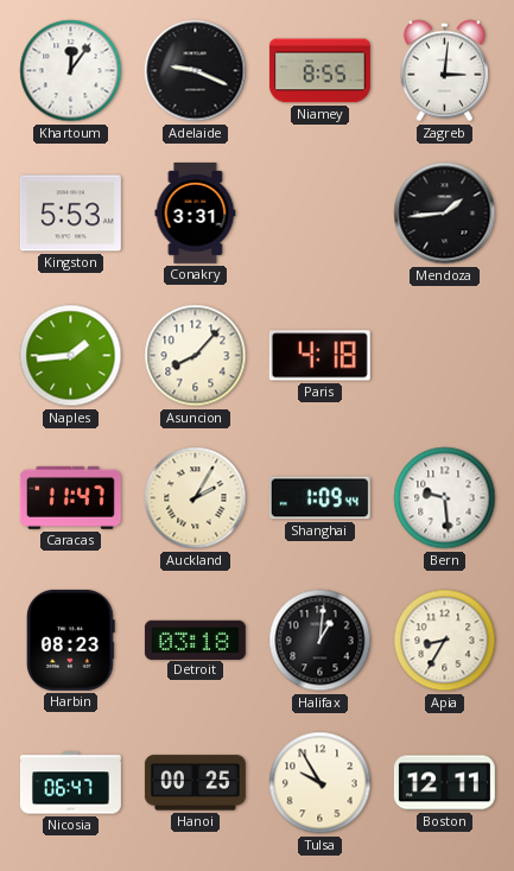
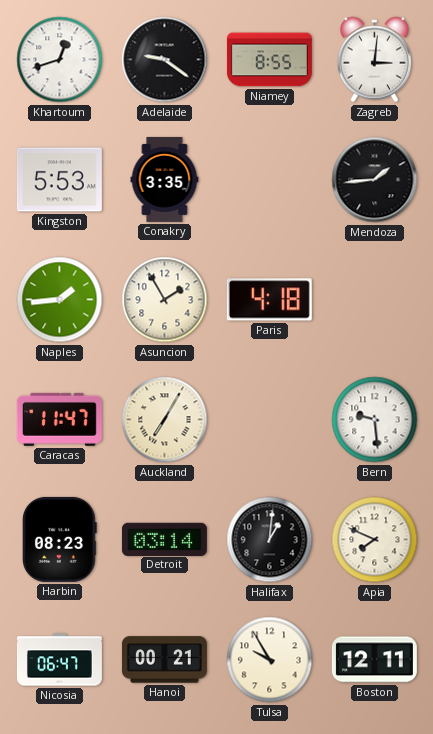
Khartoum: 12:06 -> 12:42 (60, 60)
Adelaide: 9:19 -> 9:21 (165, 60)
Conakry: 3:31 -> 3:35 (165, 179)
Asuncion: 8:07 -> 1:55 (165, 300)
Auckland: 2:05 -> 7:05 (165, 420)
Shanghai: 1:09 -> none (319, 498)
Detroit: 03:18 -> 03:14 (164, 539)
Apia: 8:35 -> 7:49 (375, 540)
Hanoi: 00:25 -> 00:21 (164, 660)
